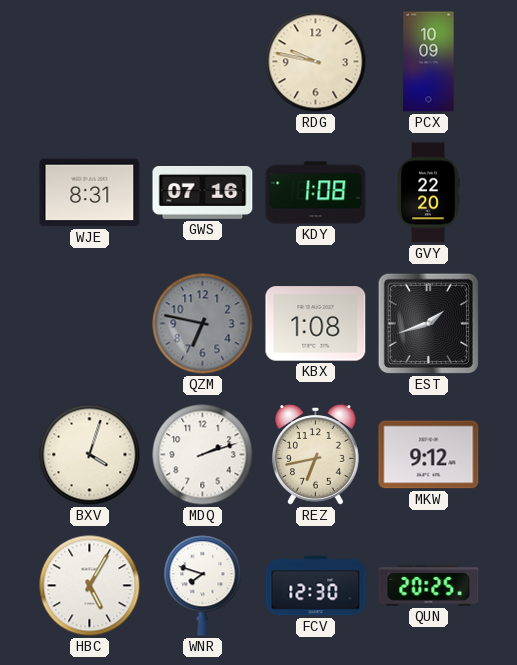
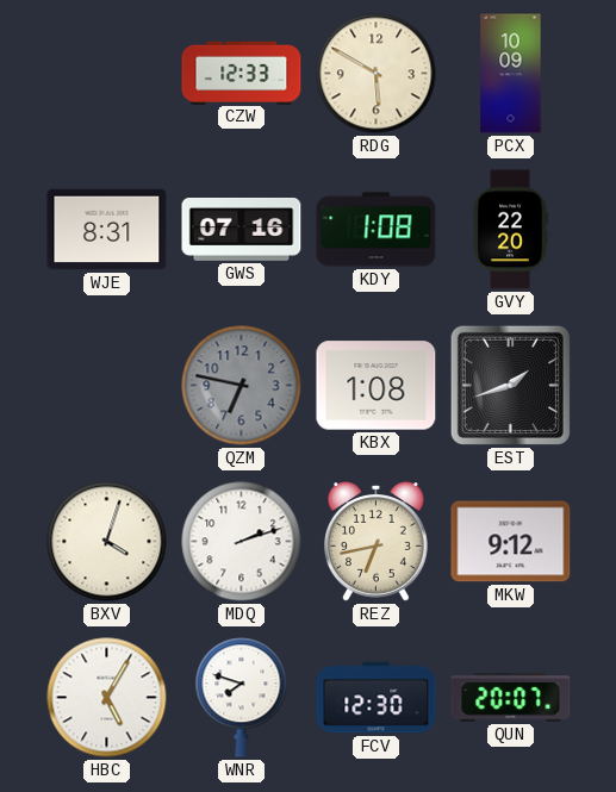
CZW: none -> 12:33 (242, 73)
RDG: 9:47 -> 5:50 (377, 74)
QUN: 20:25 -> 20:07 (511, 698)
